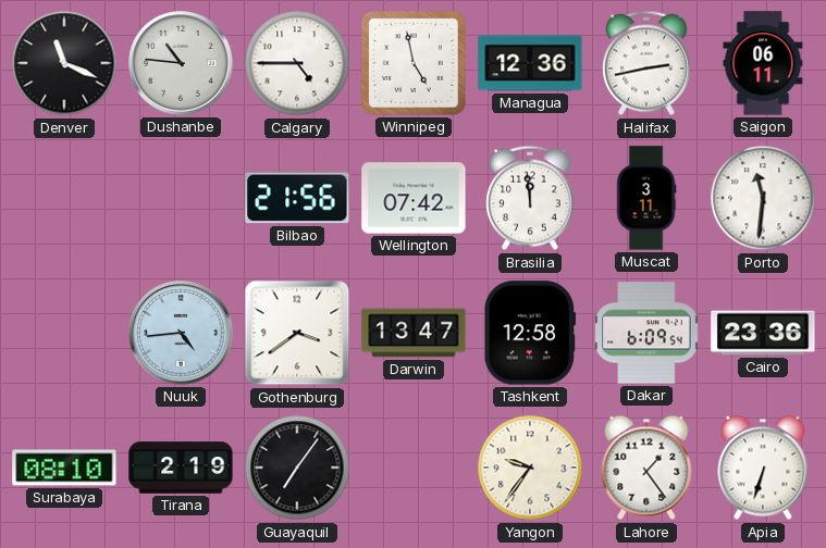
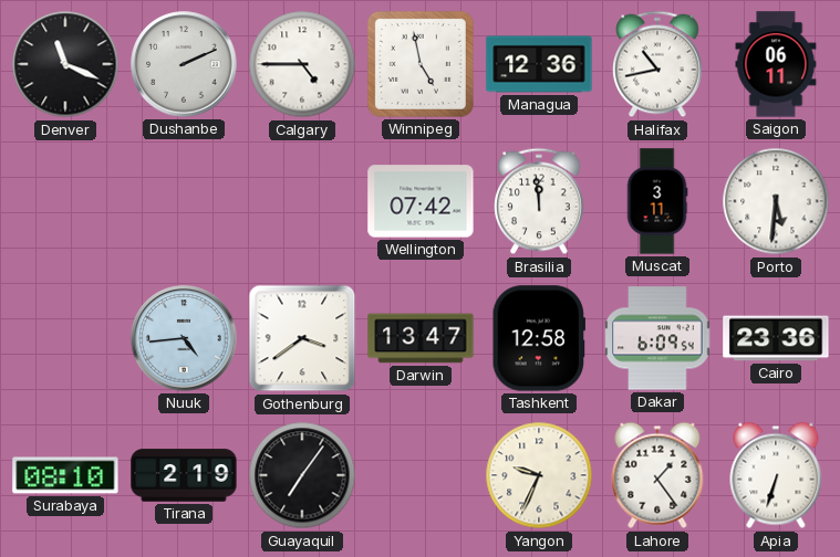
Dushanbe: 10:46 -> 2:11 (184, 64)
Halifax: 2:43 -> 10:43 (657, 64)
Bilbao: 21:56 -> none (297, 198)
Porto: 11:31 -> 5:31 (776, 201)
Yangon: 9:36 -> 9:34 (539, 475)
